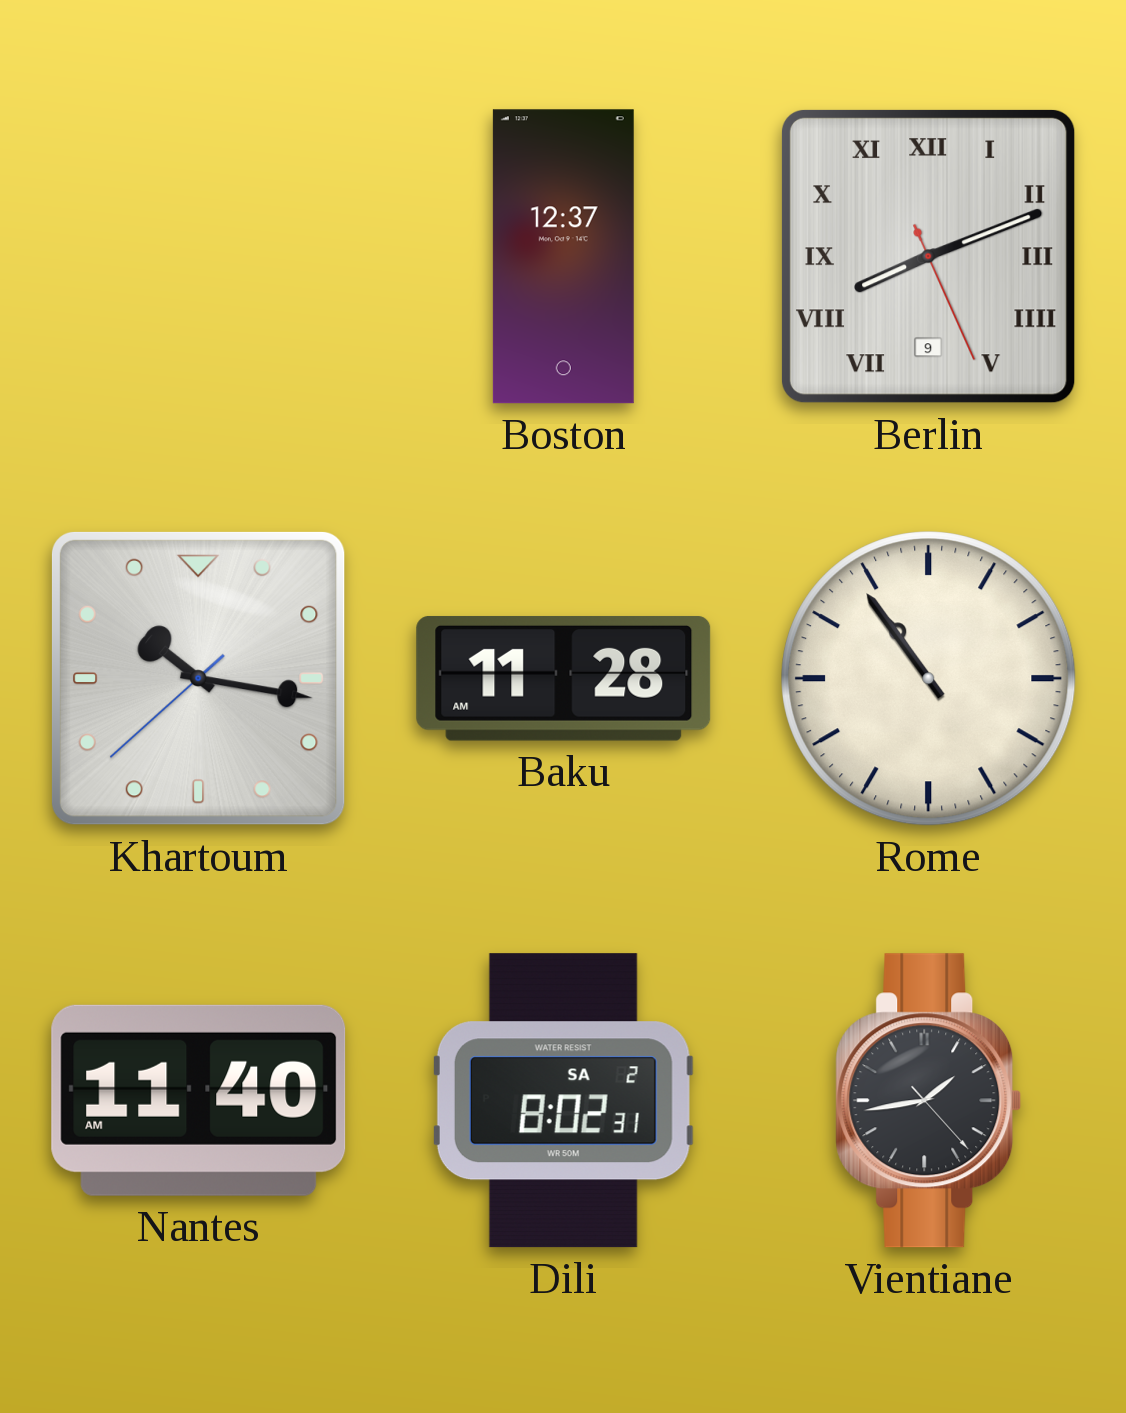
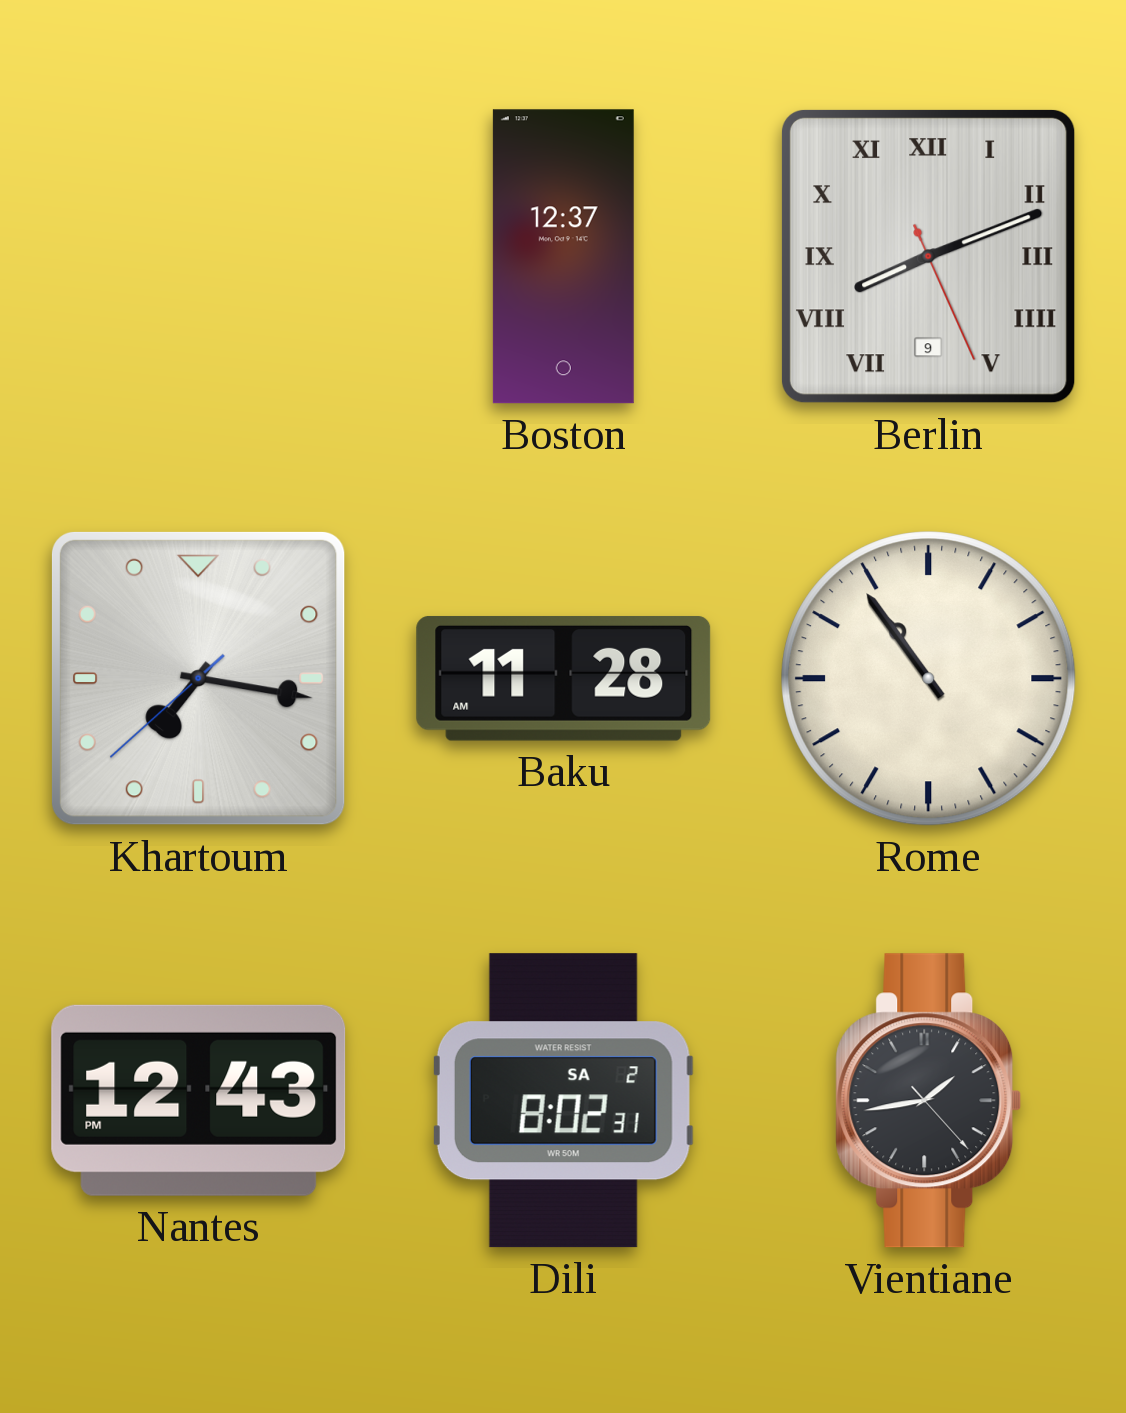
Khartoum: 10:16 -> 7:16 (198, 678)
Nantes: 11:40 -> 12:43 (199, 1100)
